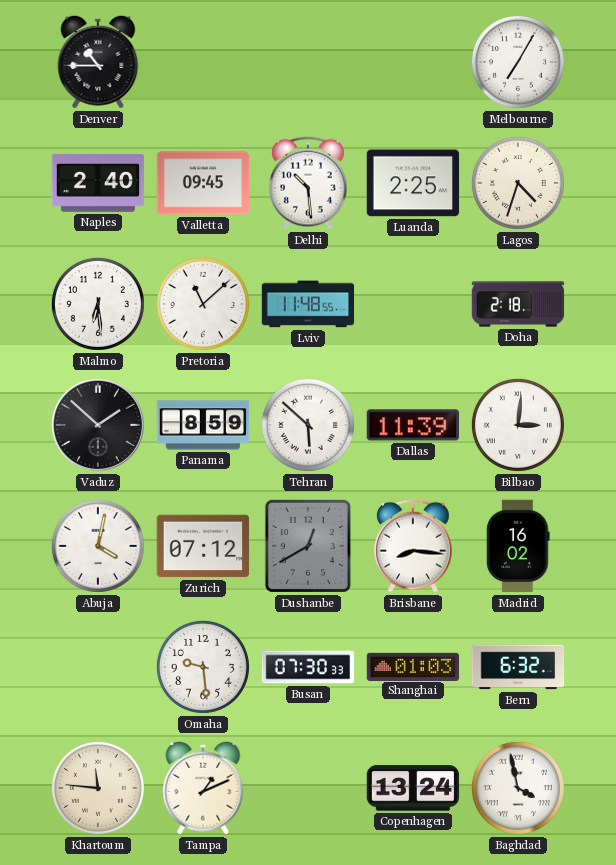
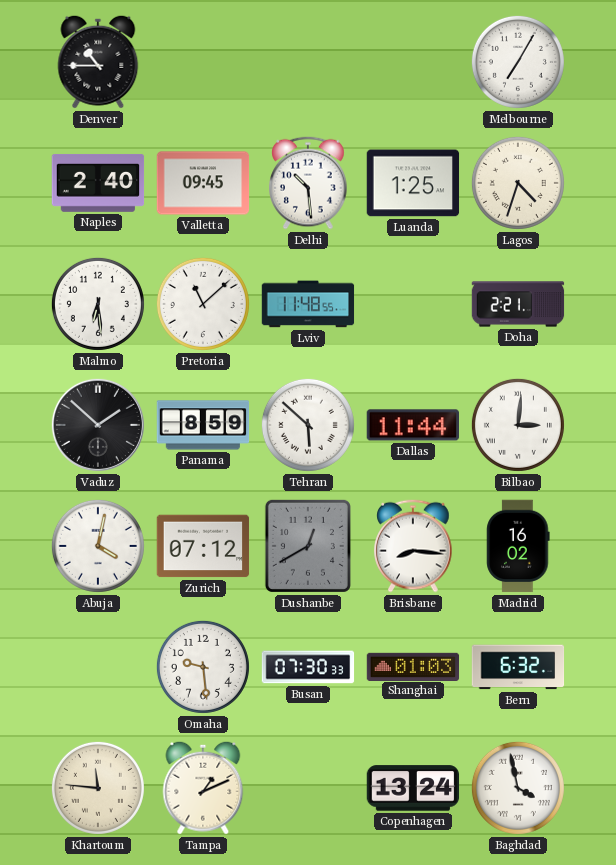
Luanda: 2:25 -> 1:25 (413, 183)
Doha: 2:18 -> 2:21 (518, 304)
Dallas: 11:39 -> 11:44 (412, 425)
